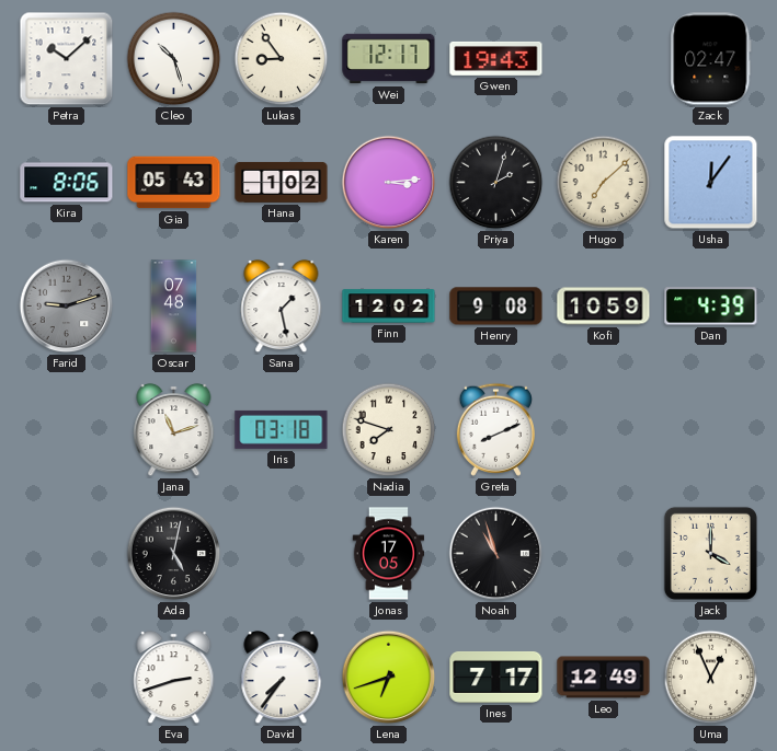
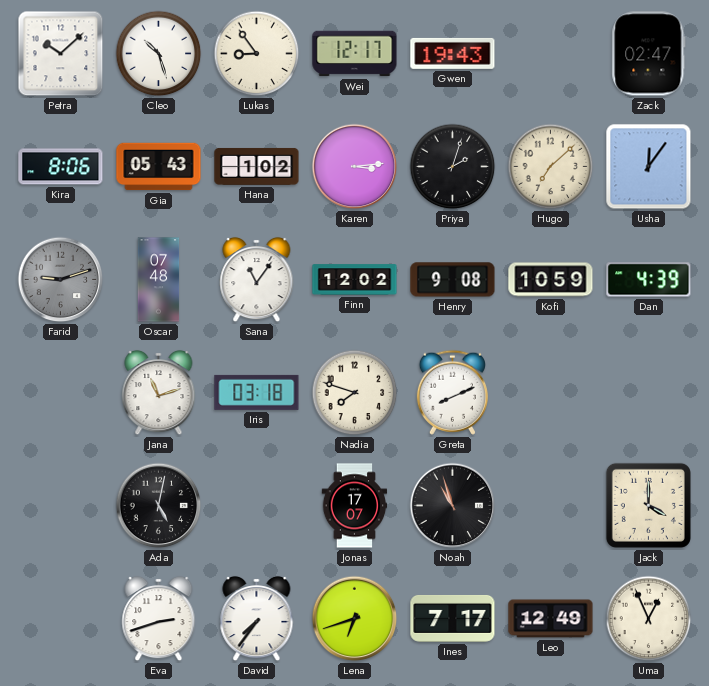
Sana: 1:28 -> 11:06 (257, 280)
Jonas: 17:05 -> 17:07 (355, 506)
